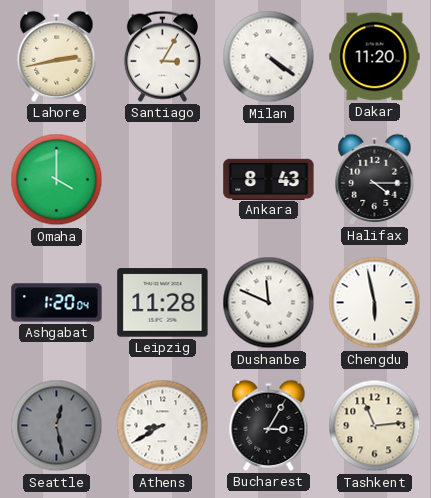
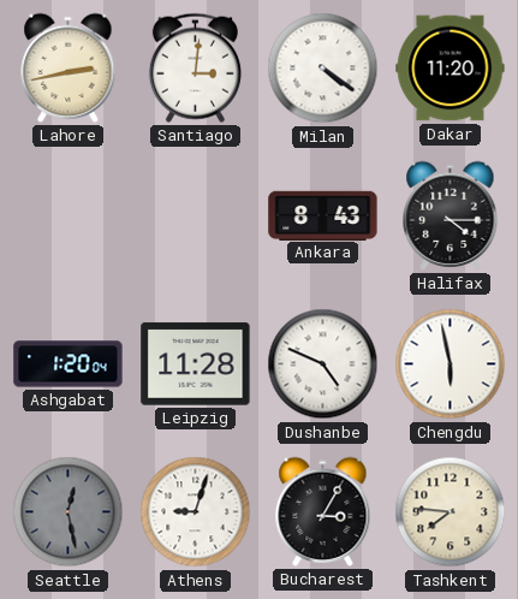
Santiago: 3:05 -> 3:01 (195, 67)
Omaha: 4:00 -> none (57, 180)
Dushanbe: 11:49 -> 4:49 (323, 364)
Athens: 8:40 -> 9:03 (196, 512)
Tashkent: 11:14 -> 7:46 (451, 512)
